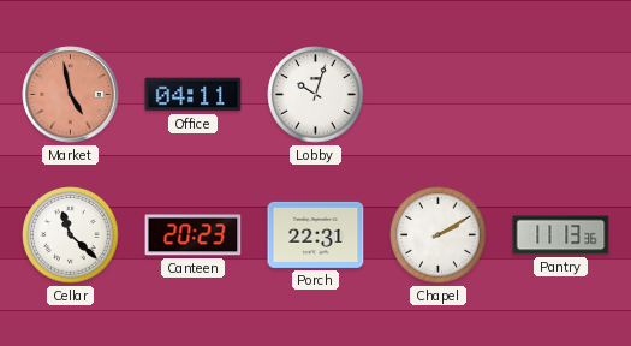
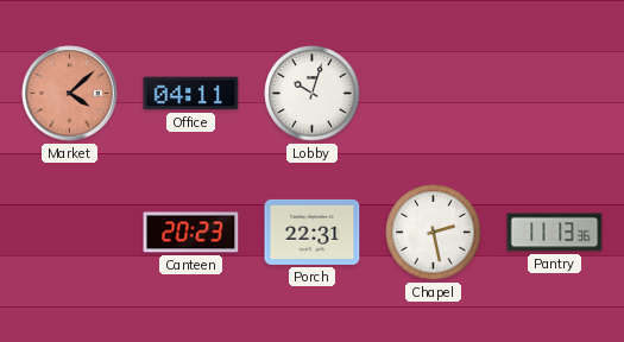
Market: 4:58 -> 4:08 (70, 94)
Cellar: 11:22 -> none (71, 235)
Chapel: 2:10 -> 2:28 (434, 233)
